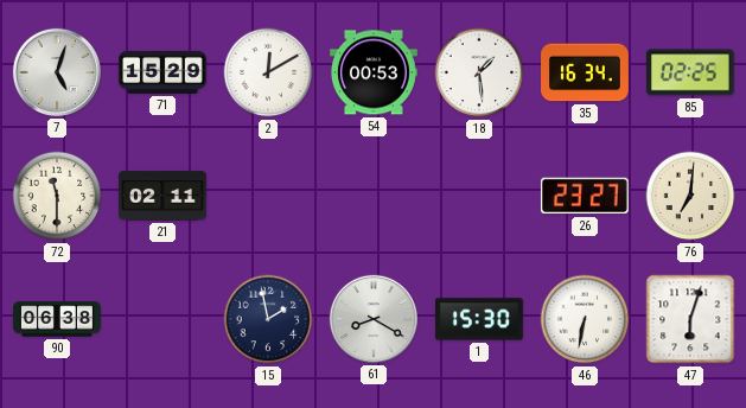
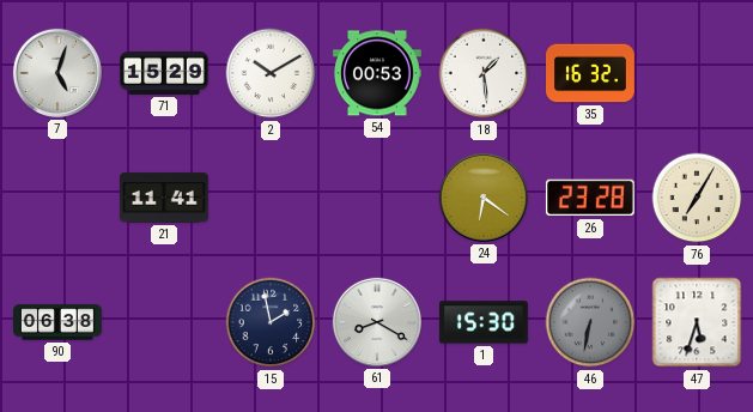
2: 12:10 -> 10:10 (271, 73)
35: 16:34 -> 16:32 (591, 73)
85: 02:25 -> none (690, 72)
72: 11:30 -> none (57, 196)
21: 02:11 -> 11:41 (164, 198)
24: none -> 6:21 (484, 198)
26: 23:27 -> 23:28 (590, 198)
76: 7:01 -> 7:05 (697, 198)
46 dial: white -> grey (590, 322)
47: 6:03 -> 5:33 (697, 322)
